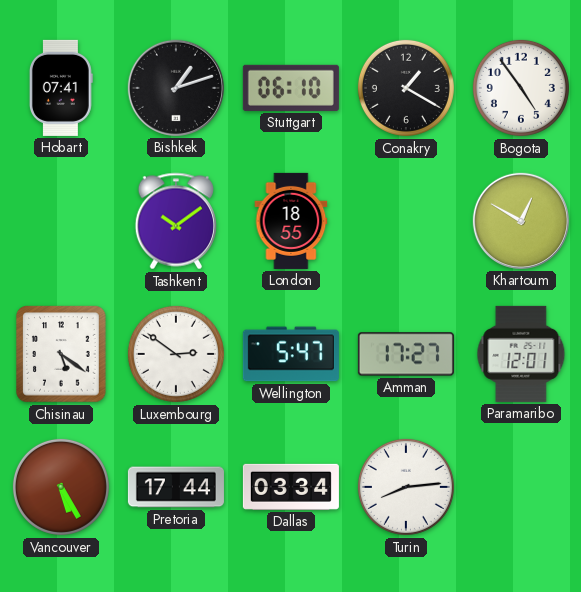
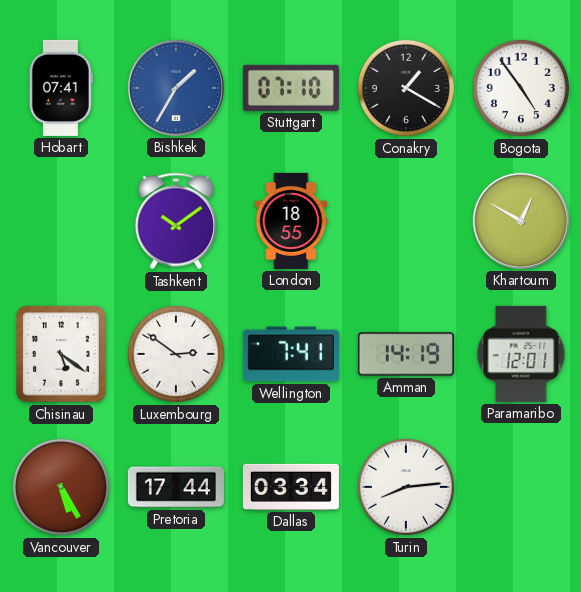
Bishkek: 1:12 -> 1:35 (176, 88)
Bishkek dial: black -> blue (176, 88)
Stuttgart: 06:10 -> 07:10 (291, 88)
Wellington: 5:47 -> 7:41 (291, 354)
Amman: 17:27 -> 14:19 (406, 354)
